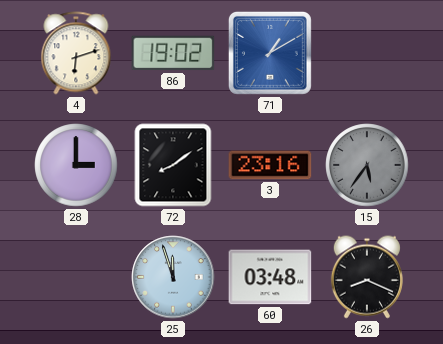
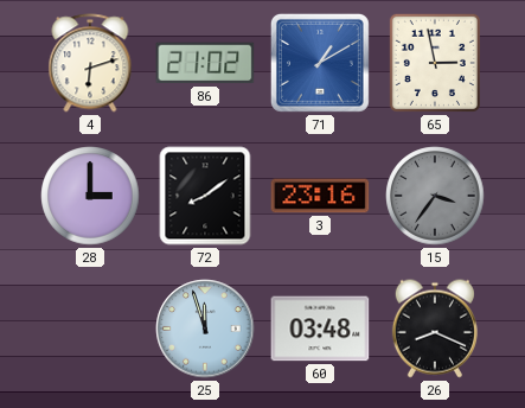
86: 19:02 -> 21:02 (205, 63)
65: none -> 2:58 (435, 63)
15: 5:36 -> 3:36 (435, 196)
